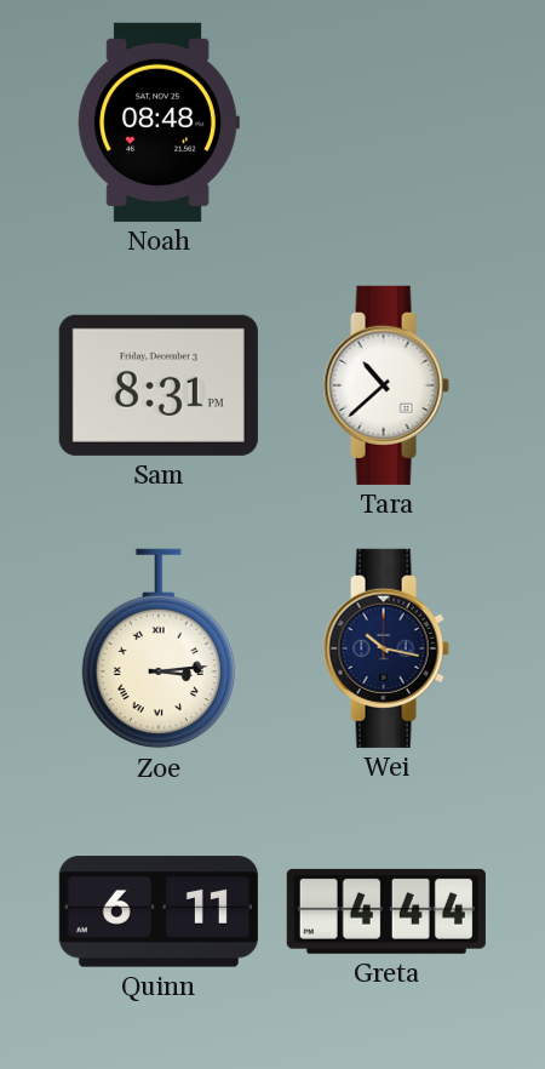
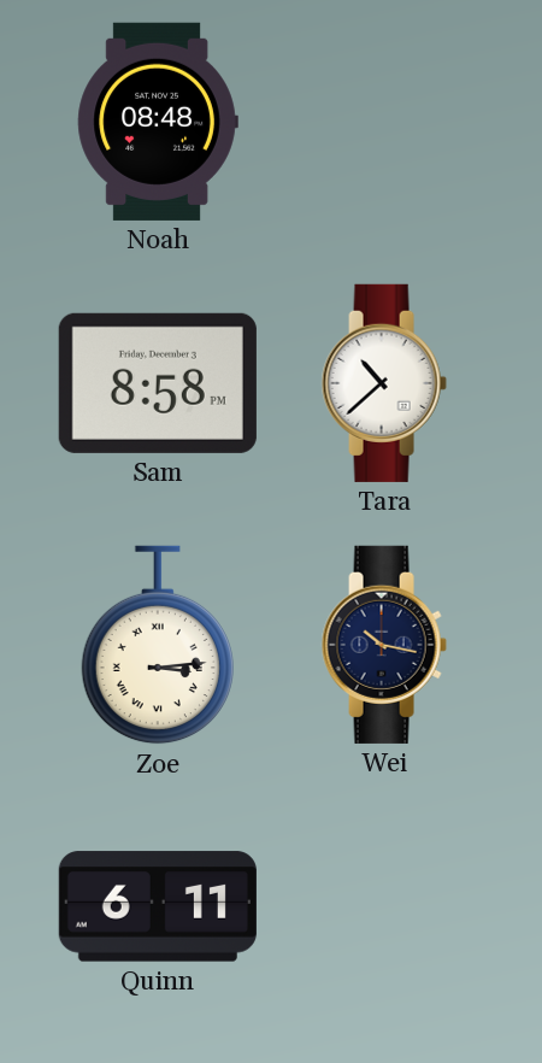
Sam: 8:31 -> 8:58 (158, 383)
Greta: 4:44 -> none (386, 911)
